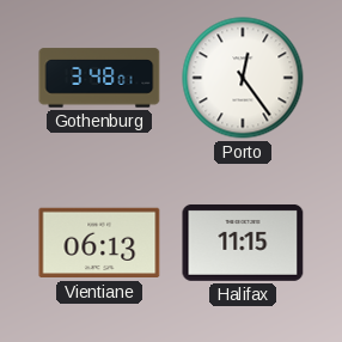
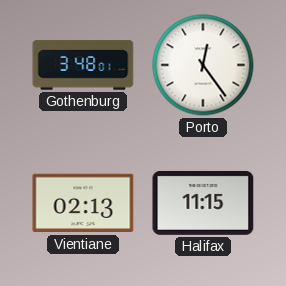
Vientiane: 06:13 -> 02:13 (83, 203)
